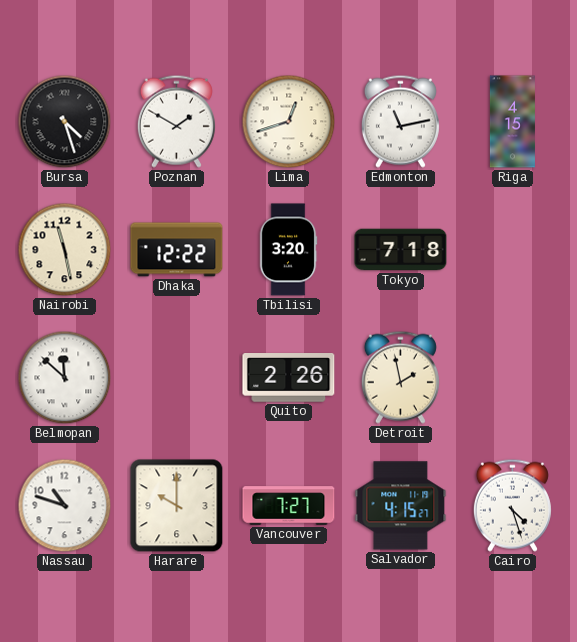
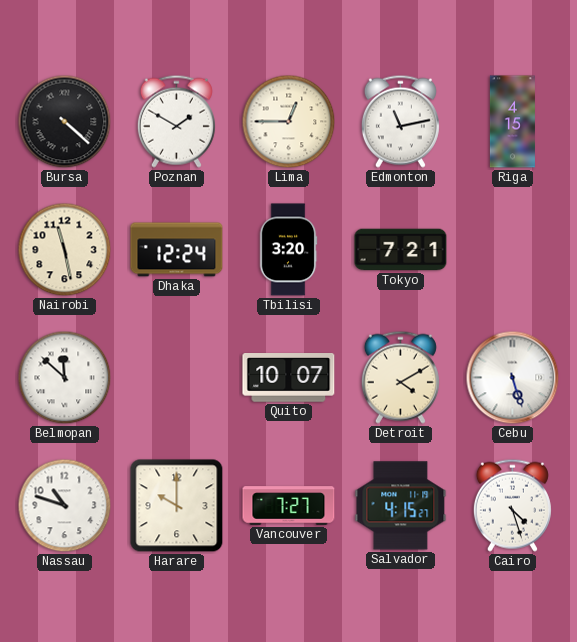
Bursa: 4:27 -> 4:22 (65, 122)
Lima: 12:42 -> 12:45 (289, 122)
Dhaka: 12:22 -> 12:24 (177, 250)
Tokyo: 7:18 -> 7:21 (401, 250)
Quito: 2:26 -> 10:07 (289, 378)
Detroit: 1:58 -> 4:10 (400, 377)
Cebu: none -> 5:27 (513, 378)
